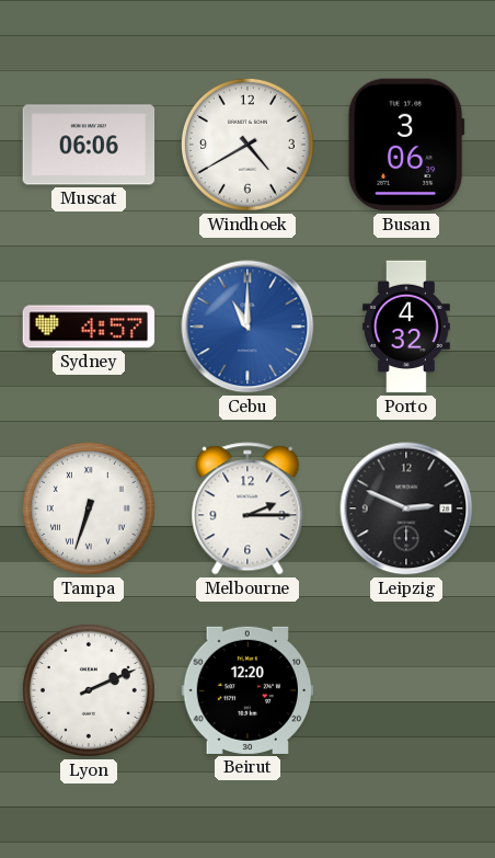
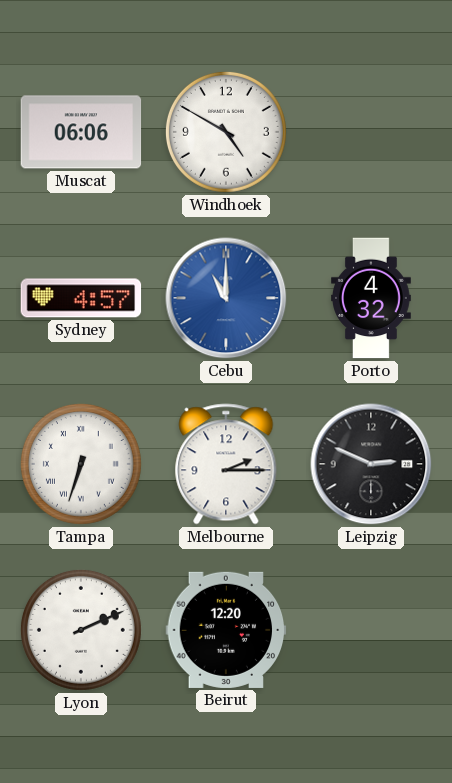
Windhoek: 4:40 -> 4:50 (226, 132)
Busan: 3:06 -> none (406, 145)
